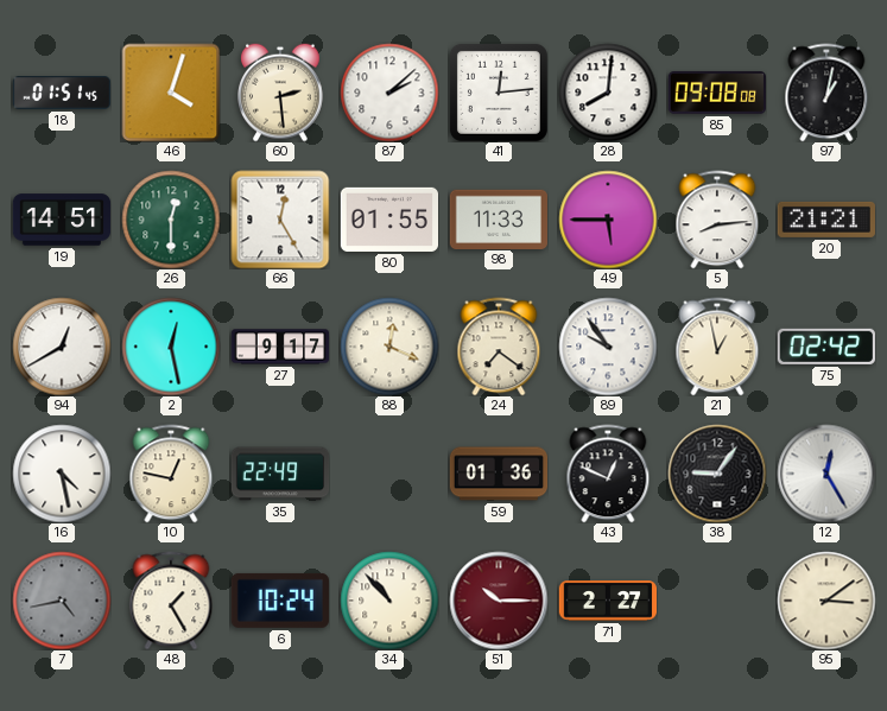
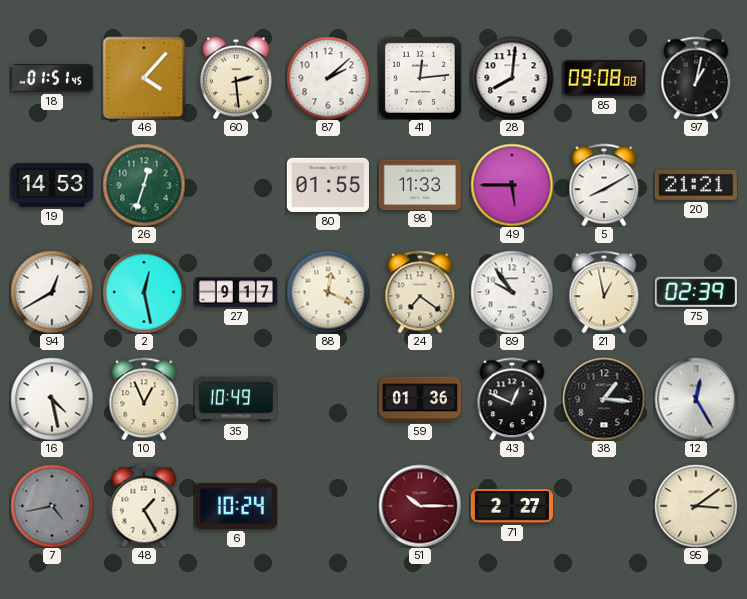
46: 4:03 -> 4:07 (144, 78)
19: 14:51 -> 14:53 (52, 185)
26: 12:30 -> 12:33 (144, 185)
66: 12:25 -> none (280, 220)
5: 8:14 -> 8:10 (604, 185)
75: 02:42 -> 02:39 (696, 292)
10: 12:47 -> 12:56 (144, 399)
35: 22:49 -> 10:49 (236, 399)
38: 9:06 -> 1:16 (604, 399)
34: 10:53 -> none (389, 601)
